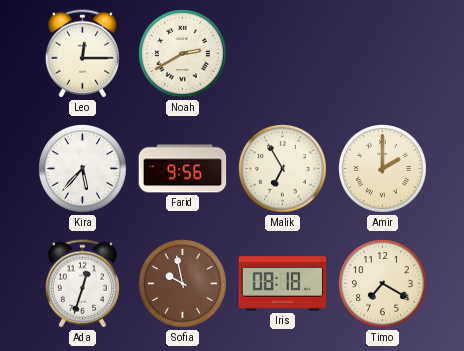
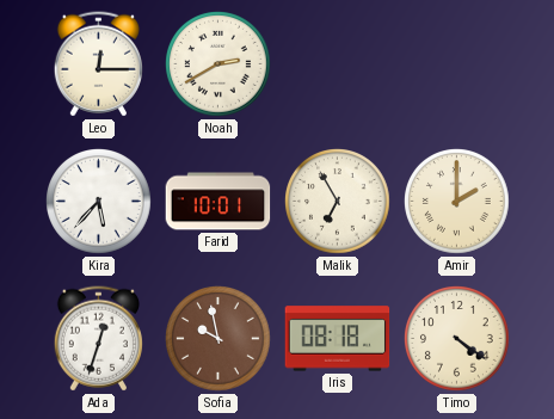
Farid: 9:56 -> 10:01 (218, 202)
Timo: 7:20 -> 4:21 (457, 339)
